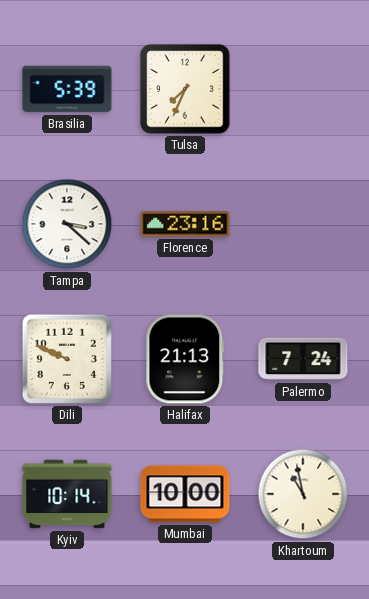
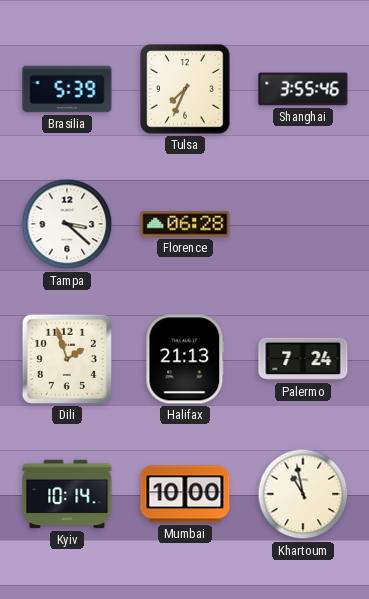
Shanghai: none -> 3:55 (303, 89)
Florence: 23:16 -> 06:28 (185, 224)
Dili: 9:49 -> 1:57 (67, 359)
